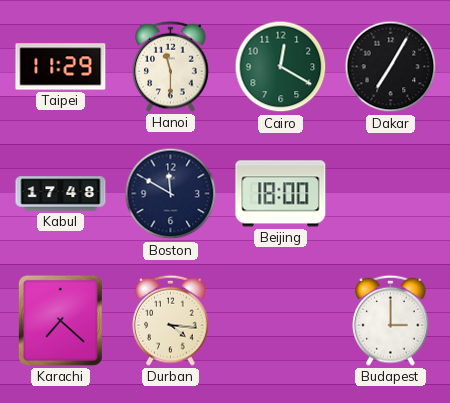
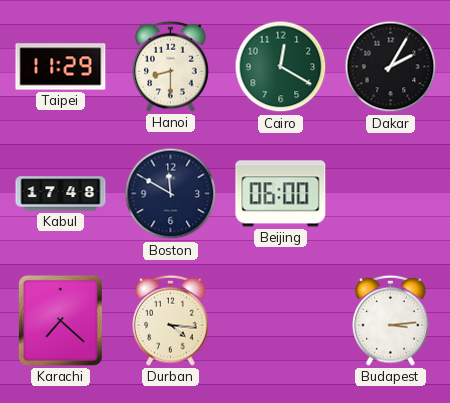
Hanoi: 11:30 -> 8:30 (171, 66)
Dakar: 7:05 -> 2:05 (391, 67)
Beijing: 18:00 -> 06:00 (281, 194)
Budapest: 3:00 -> 3:14 (391, 320)
